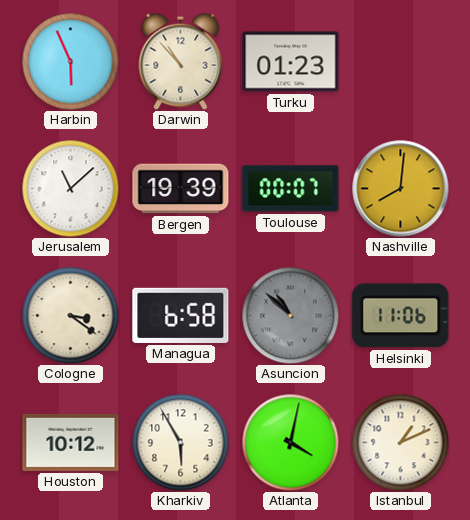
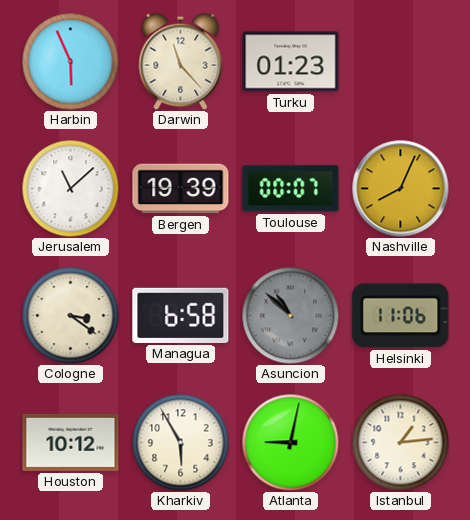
Darwin: 10:53 -> 11:23 (181, 61)
Nashville: 8:01 -> 8:04 (401, 189)
Atlanta: 4:02 -> 9:02 (290, 442)
Istanbul: 1:11 -> 1:14 (400, 442)
